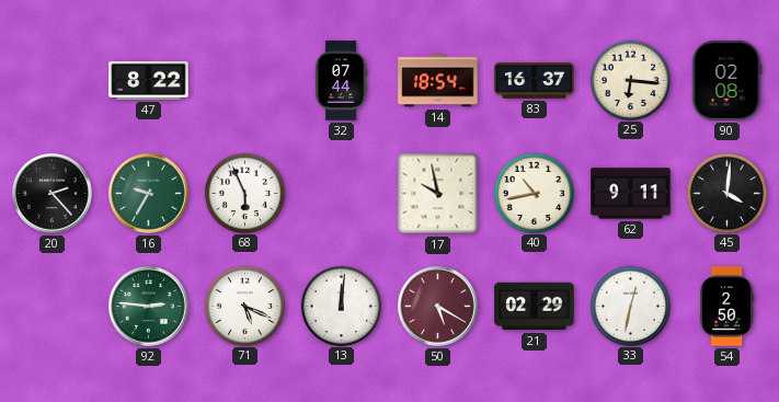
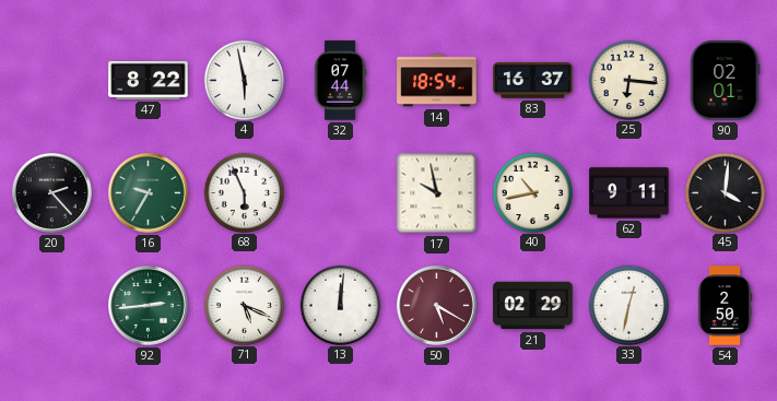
4: none -> 5:58 (244, 80)
90: 02:08 -> 02:01 (725, 81)
92: 2:46 -> 2:44 (149, 306)
